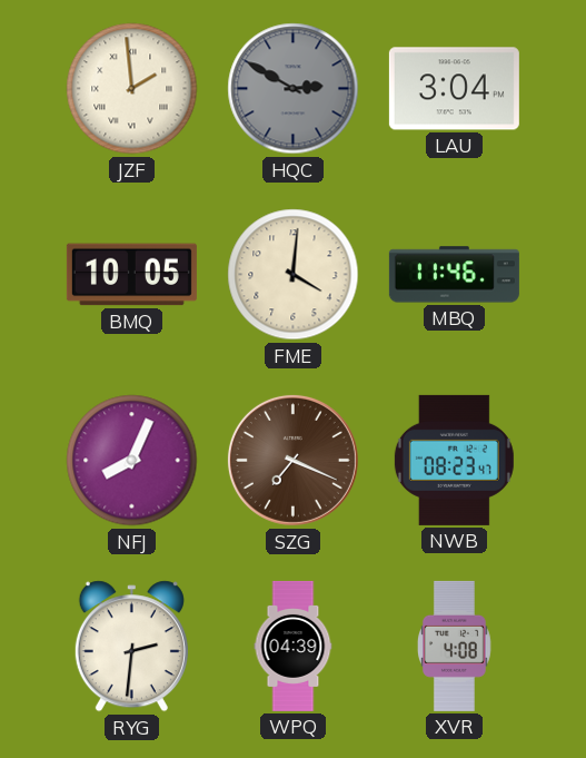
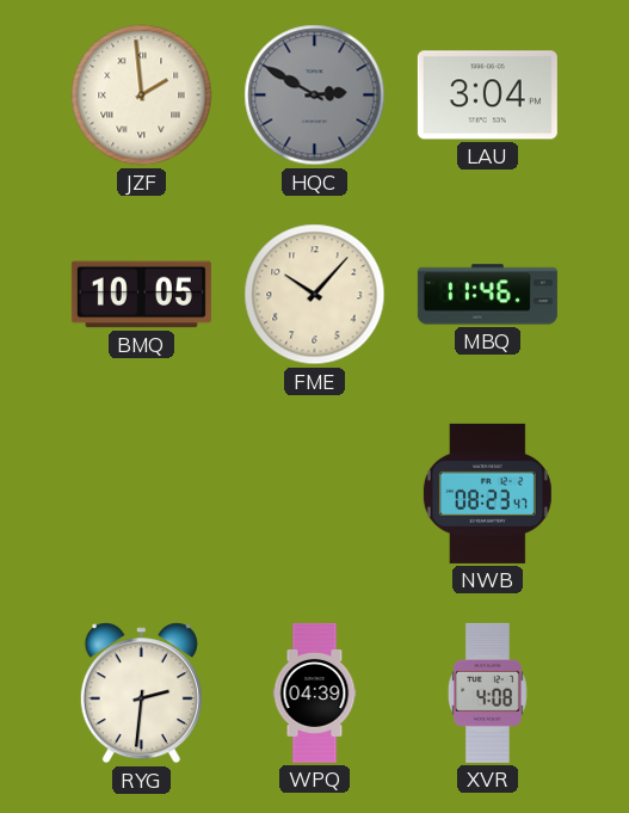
FME: 4:01 -> 10:07 (315, 295)
NFJ: 8:04 -> none (132, 461)
SZG: 7:19 -> none (292, 460)
